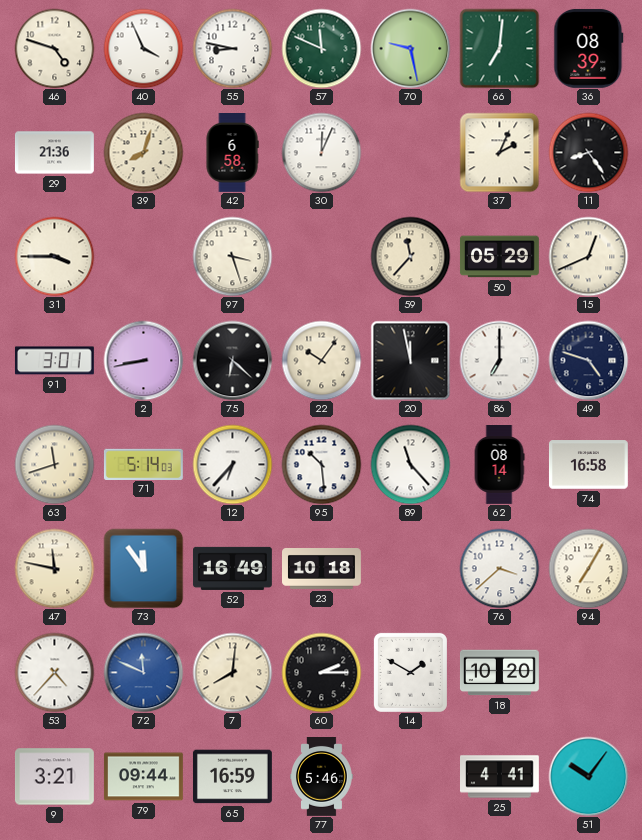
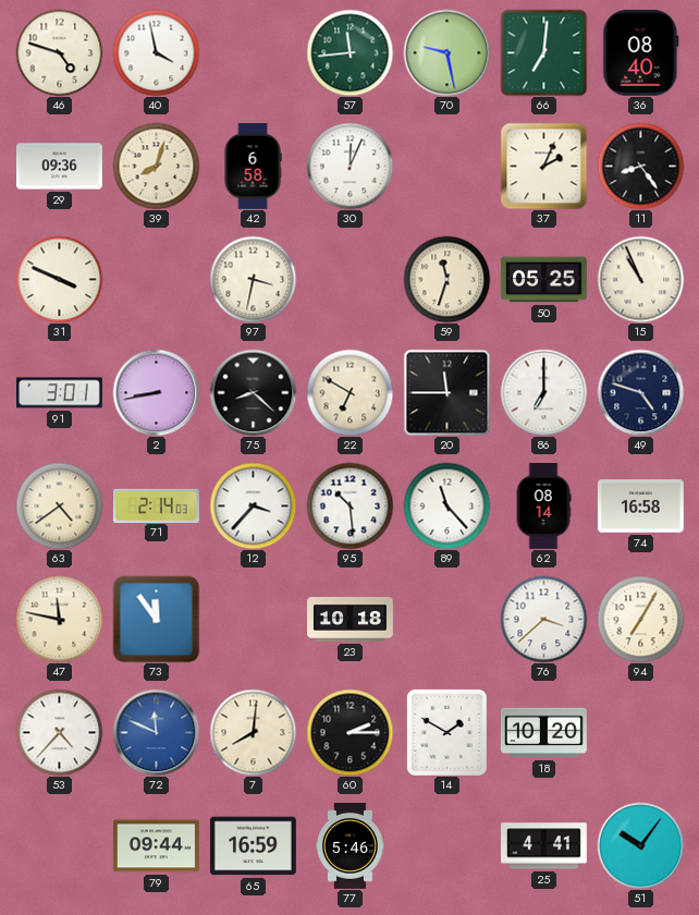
40: 3:56 -> 3:58 (156, 52)
55: 8:47 -> none (232, 48)
57: 11:49 -> 11:44 (349, 52)
36: 08:39 -> 08:40 (641, 52)
29: 21:36 -> 09:36 (59, 167)
31: 3:45 -> 3:49 (59, 279)
97: 3:27 -> 3:32 (253, 279)
59: 11:37 -> 11:33 (446, 279)
50: 05:29 -> 05:25 (543, 280)
15: 12:41 -> 10:56 (640, 279)
75: 6:22 -> 8:22 (253, 392)
22: 10:06 -> 6:50 (349, 392)
20: 11:58 -> 11:45 (446, 392)
63: 11:42 -> 4:39 (59, 505)
71: 5:14 -> 2:14 (156, 505)
12: 6:37 -> 3:37 (253, 505)
52: 16:49 -> none (232, 568)
9: 3:21 -> none (54, 777)
